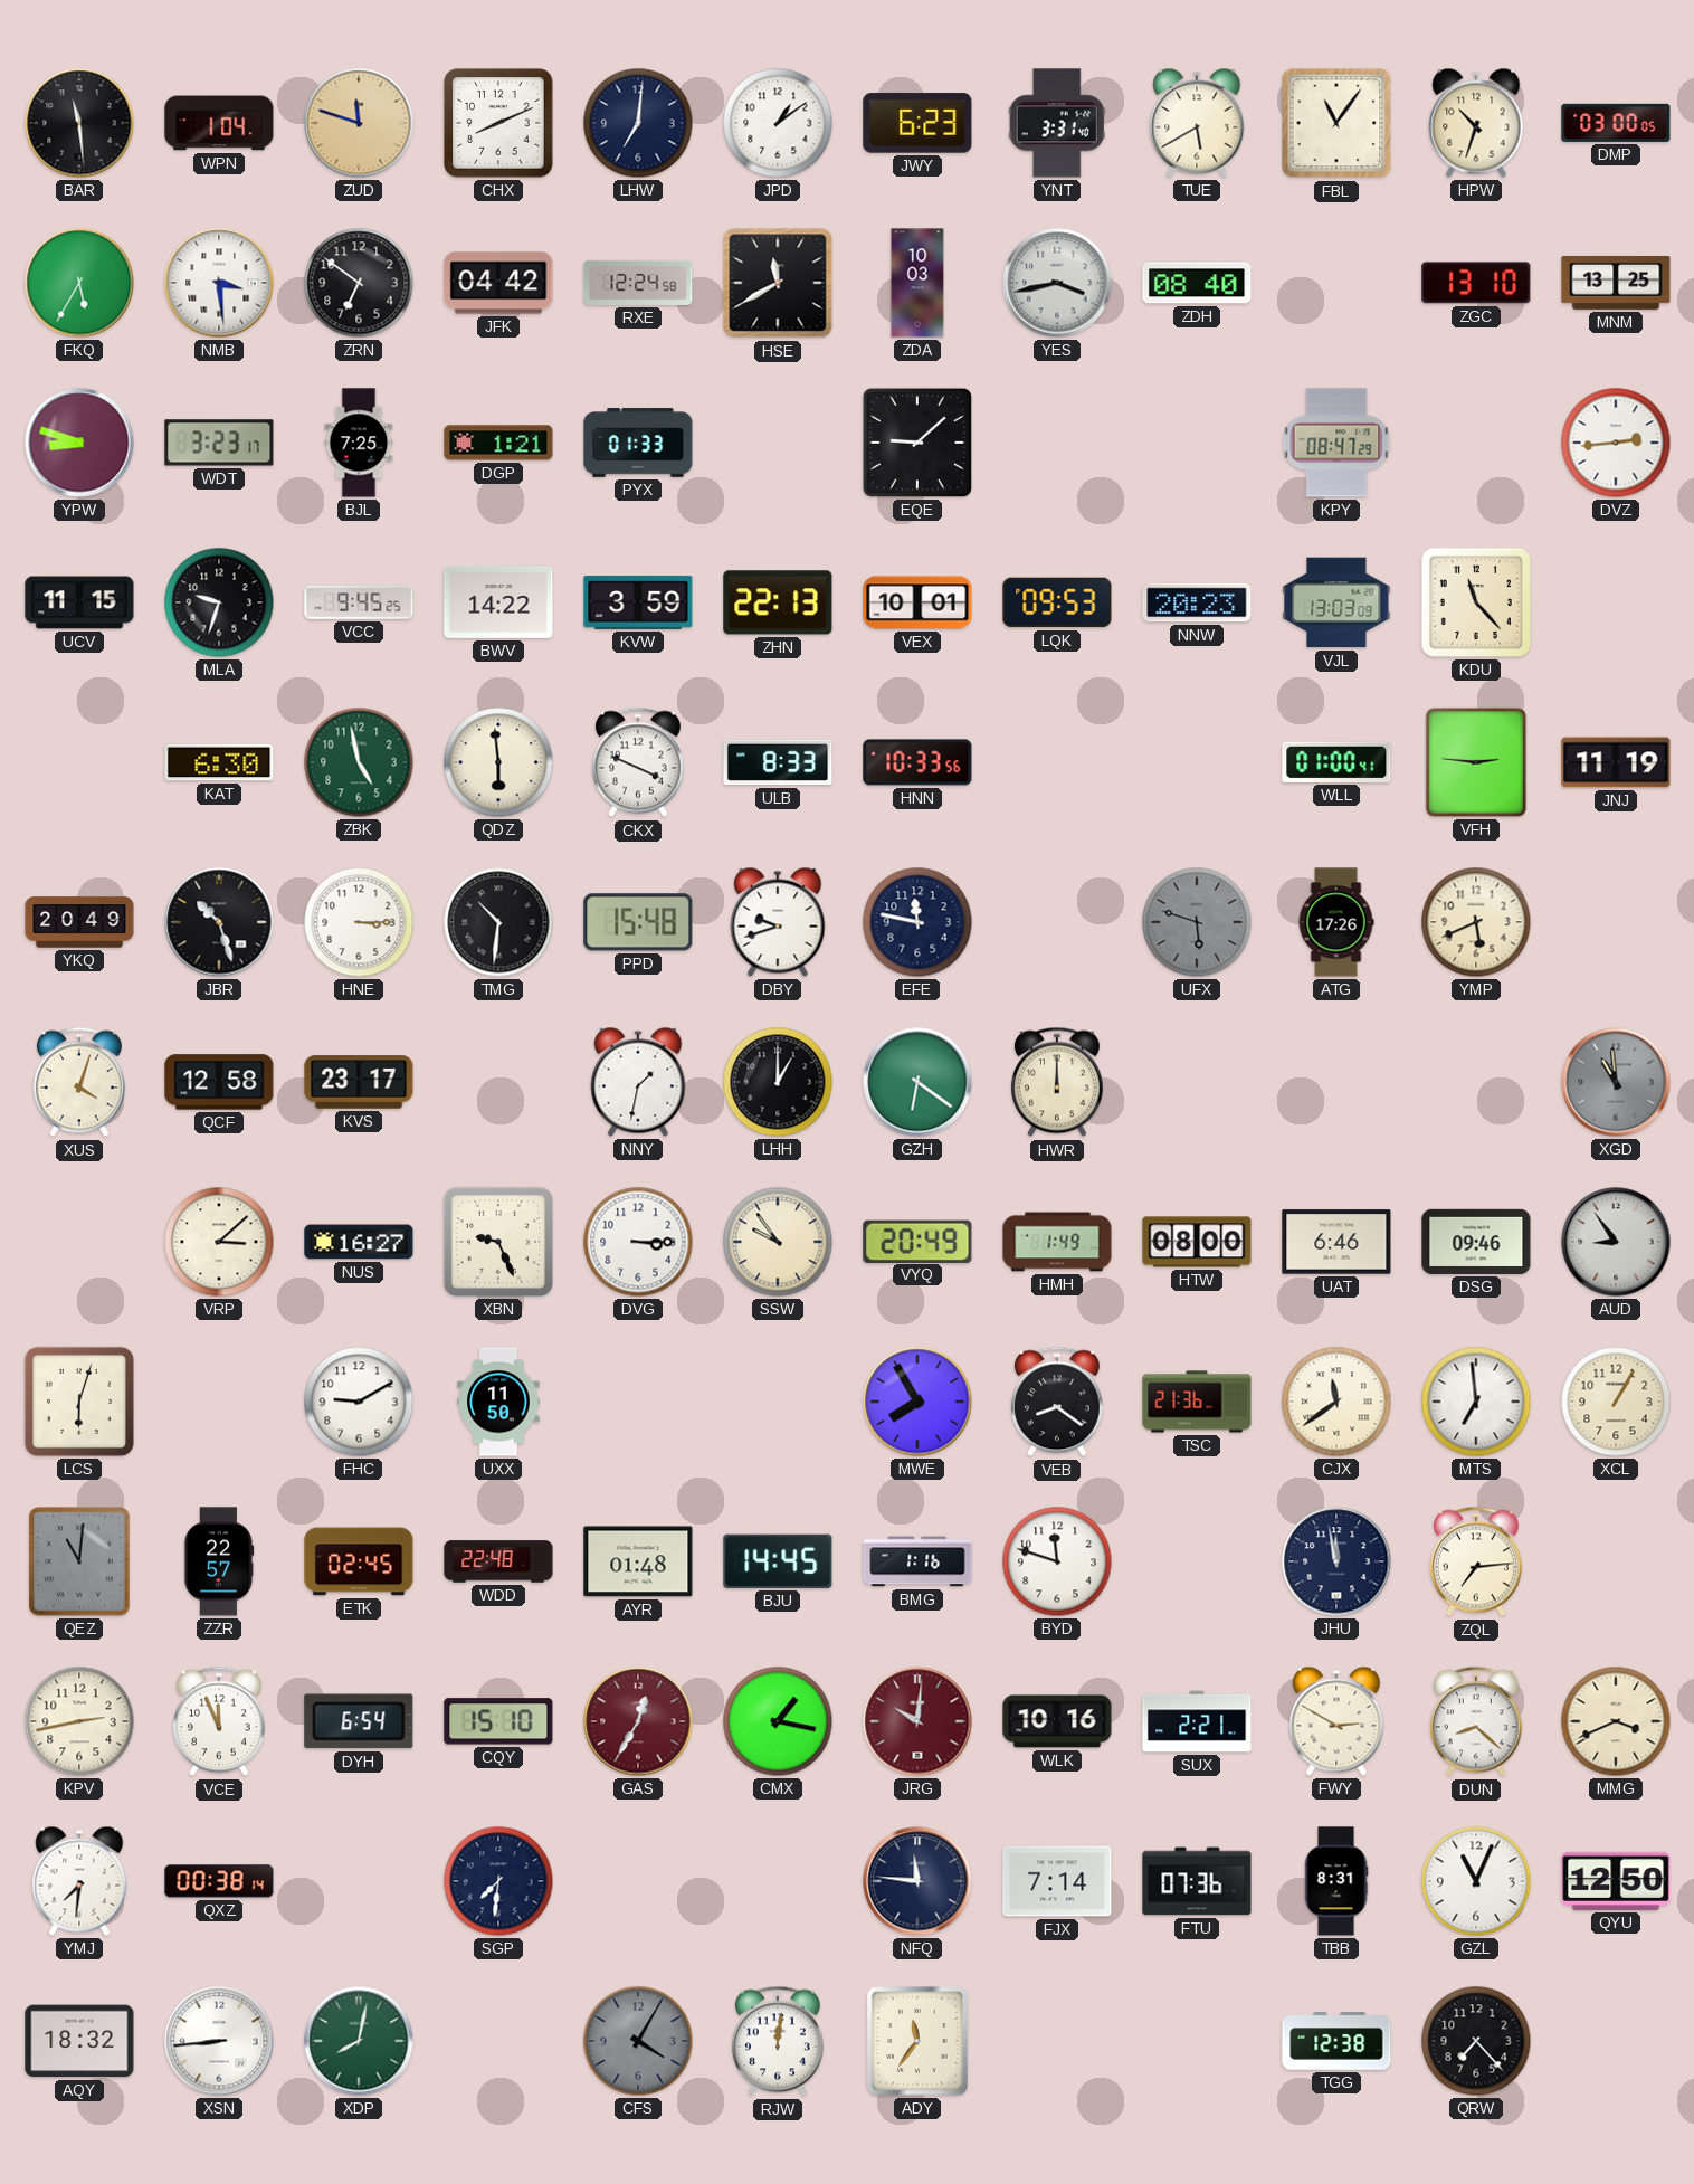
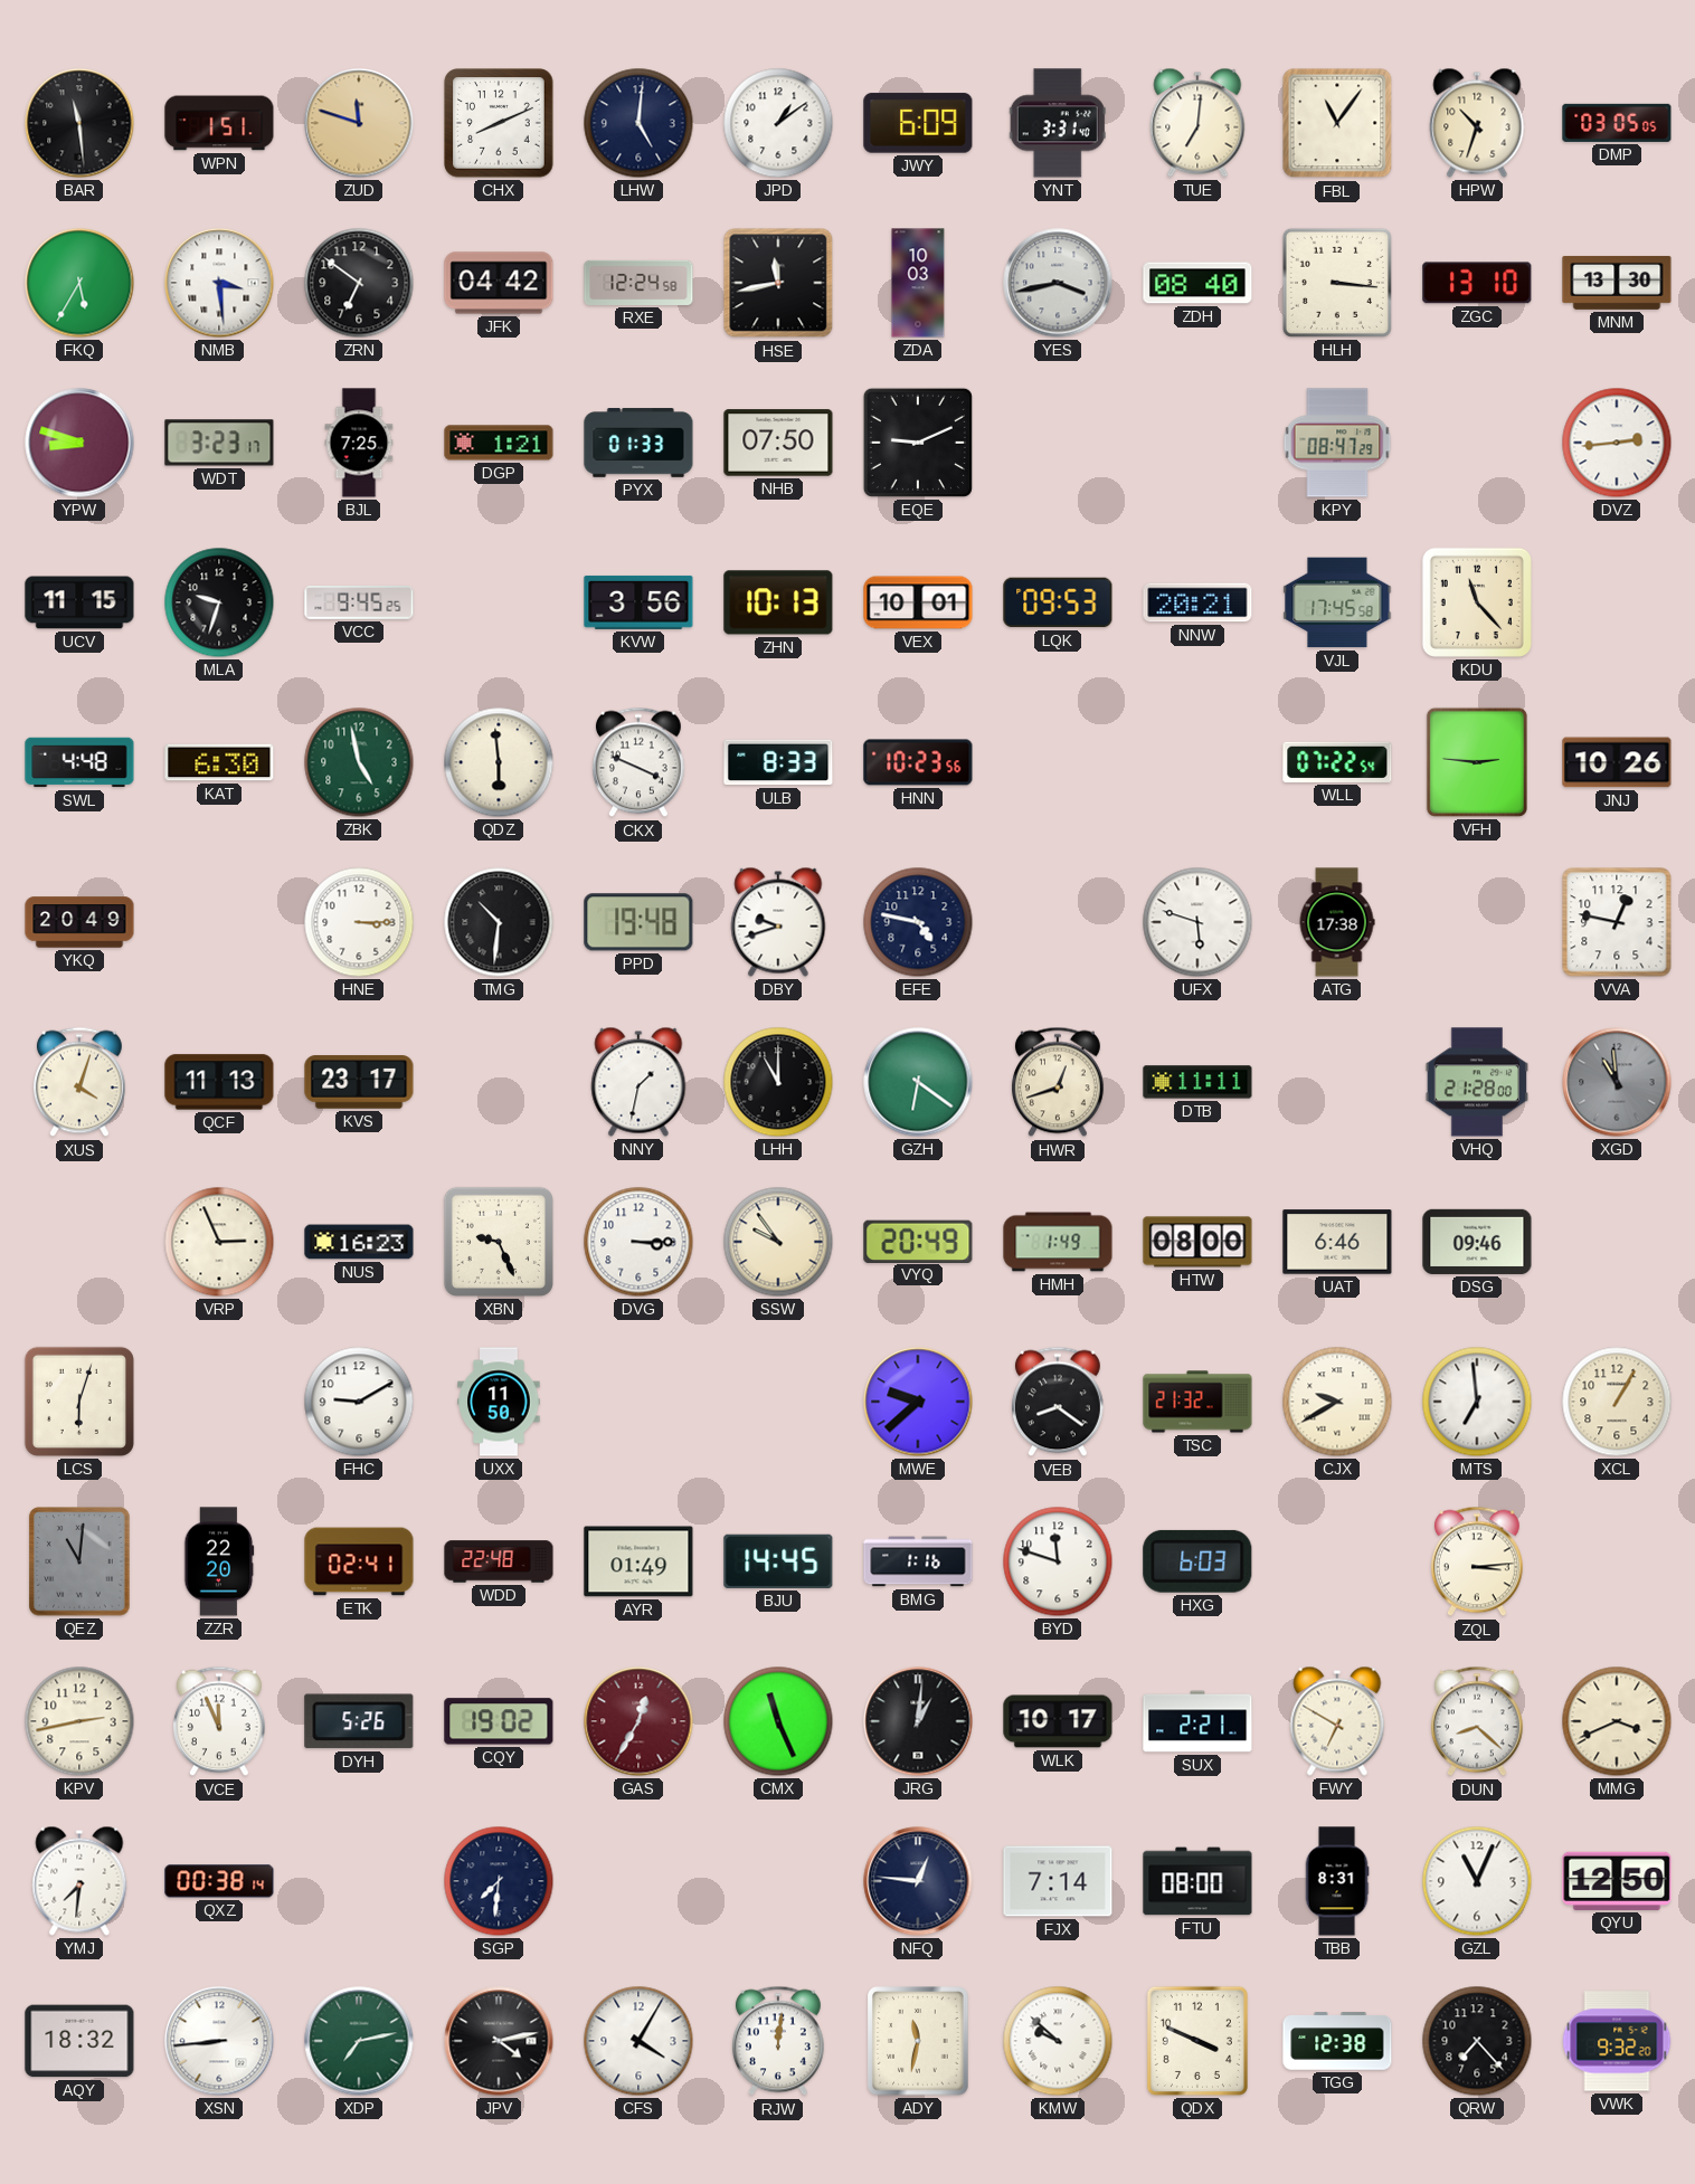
WPN: 1:04 -> 1:51 (219, 123)
LHW: 7:01 -> 5:01 (638, 123)
JWY: 6:23 -> 6:09 (918, 123)
TUE: 5:40 -> 7:01 (1197, 123)
DMP: 03:00 -> 03:05 (1617, 123)
HSE: 11:40 -> 11:43 (778, 283)
HLH: none -> 3:16 (1337, 283)
MNM: 13:25 -> 13:30 (1617, 283)
NHB: none -> 07:50 (778, 443)
EQE: 9:08 -> 9:11 (918, 443)
BWV: 14:22 -> none (498, 602)
KVW: 3:59 -> 3:56 (638, 602)
ZHN: 22:13 -> 10:13 (778, 602)
NNW: 20:23 -> 20:21 (1197, 602)
VJL: 13:03 -> 17:45 (1337, 602)
SWL: none -> 4:48 (79, 762)
HNN: 10:33 -> 10:23 (918, 762)
WLL: 01:00 -> 07:22 (1337, 762)
JNJ: 11:19 -> 10:26 (1617, 762)
JBR: 10:27 -> none (219, 922)
PPD: 15:48 -> 19:48 (638, 922)
EFE: 11:47 -> 4:47 (918, 922)
UFX dial: grey -> white (1197, 922)
ATG: 17:26 -> 17:38 (1337, 922)
YMP: 5:41 -> none (1476, 922)
VVA: none -> 12:47 (1617, 922)
QCF: 12:58 -> 11:13 (219, 1082)
LHH: 1:00 -> 11:00 (778, 1082)
HWR: 12:00 -> 12:42 (1058, 1082)
DTB: none -> 11:11 (1197, 1082)
VHQ: none -> 21:28 (1476, 1082)
VRP: 3:08 -> 2:56 (219, 1242)
NUS: 16:27 -> 16:23 (359, 1242)
AUD: 8:54 -> none (1616, 1242)
MWE: 7:55 -> 9:38 (918, 1402)
TSC: 21:36 -> 21:32 (1197, 1402)
CJX: 11:39 -> 9:40 (1337, 1402)
ZZR: 22:57 -> 22:20 (219, 1561)
ETK: 02:45 -> 02:41 (359, 1561)
AYR: 01:48 -> 01:49 (638, 1561)
HXG: none -> 6:03 (1197, 1561)
JHU: 11:58 -> none (1336, 1561)
ZQL: 7:14 -> 3:14 (1477, 1561)
DYH: 6:54 -> 5:26 (359, 1721)
CQY: 15:10 -> 19:02 (499, 1721)
CMX: 1:17 -> 11:26 (778, 1721)
JRG: 10:01 -> 1:01 (918, 1721)
JRG dial: burgundy -> black (918, 1721)
WLK: 10:16 -> 10:17 (1058, 1721)
FWY: 2:50 -> 6:50 (1337, 1721)
NFQ: 11:46 -> 12:46 (918, 1881)
FTU: 07:36 -> 08:00 (1197, 1881)
XDP: 8:02 -> 7:13 (359, 2041)
JPV: none -> 4:13 (499, 2041)
CFS dial: grey -> white (638, 2041)
ADY: 11:36 -> 11:32 (918, 2041)
KMW: none -> 9:52 (1058, 2041)
QDX: none -> 3:49 (1197, 2041)
VWK: none -> 9:32 (1617, 2041)
